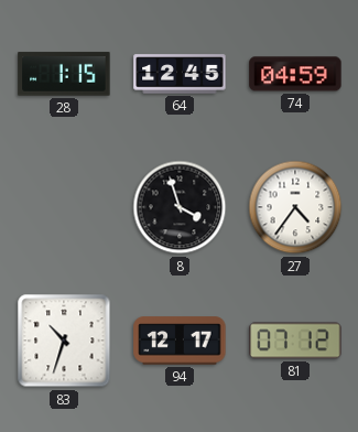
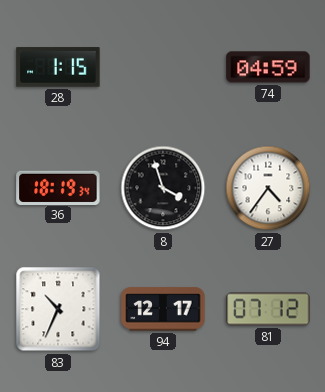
64: 12:45 -> none (180, 74)
36: none -> 18:19 (58, 187)
83: 10:33 -> 10:34 (58, 309)
